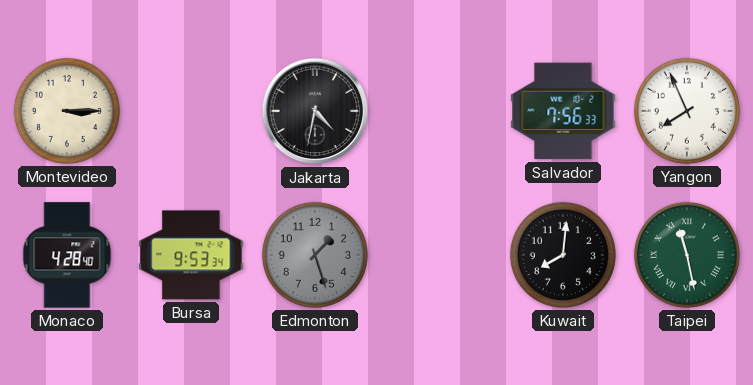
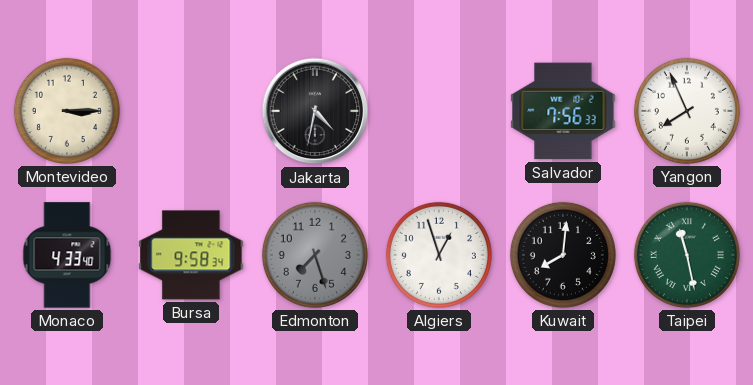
Monaco: 4:28 -> 4:33 (67, 255)
Bursa: 9:53 -> 9:58 (191, 255)
Edmonton: 1:27 -> 7:27 (315, 255)
Algiers: none -> 12:57 (439, 255)
